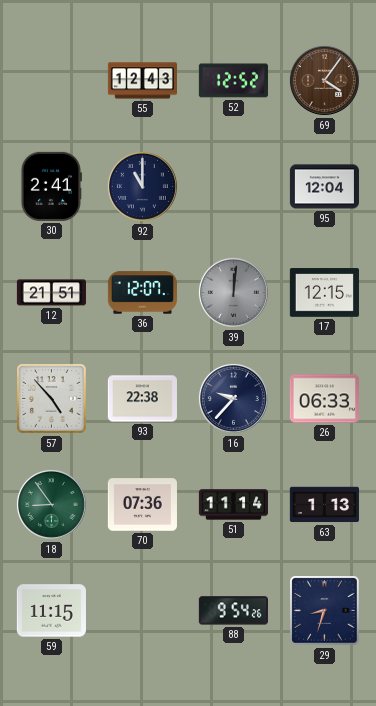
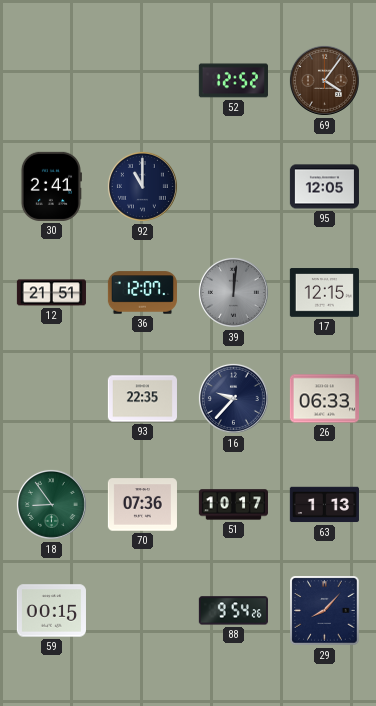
55: 12:43 -> none (142, 81)
95: 12:04 -> 12:05 (324, 187)
57: 4:53 -> none (52, 399)
93: 22:38 -> 22:35 (142, 399)
51: 11:14 -> 10:17 (233, 505)
59: 11:15 -> 00:15 (51, 611)
29: 8:33 -> 8:07 (325, 611)
